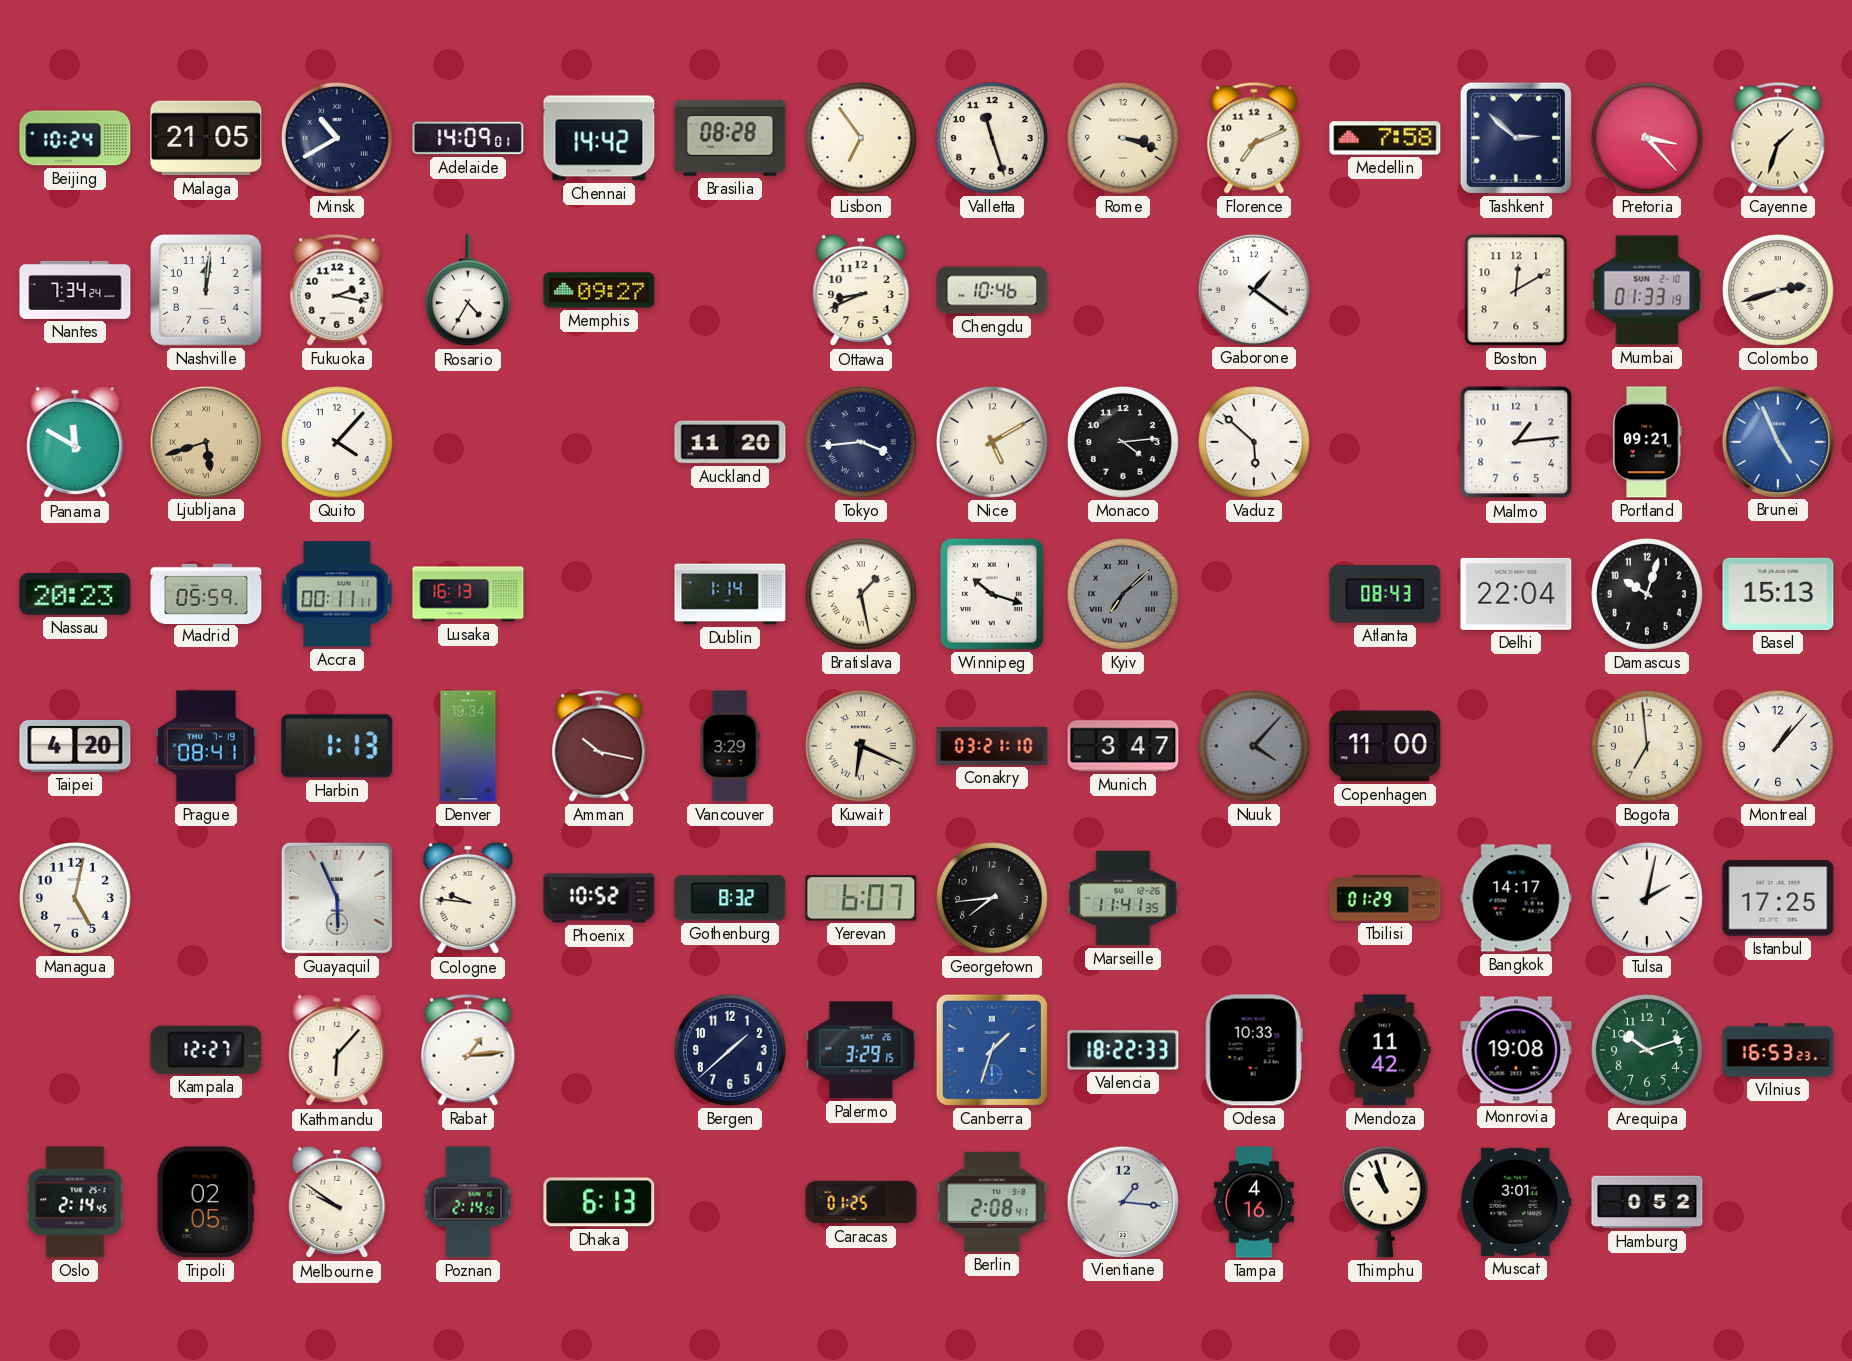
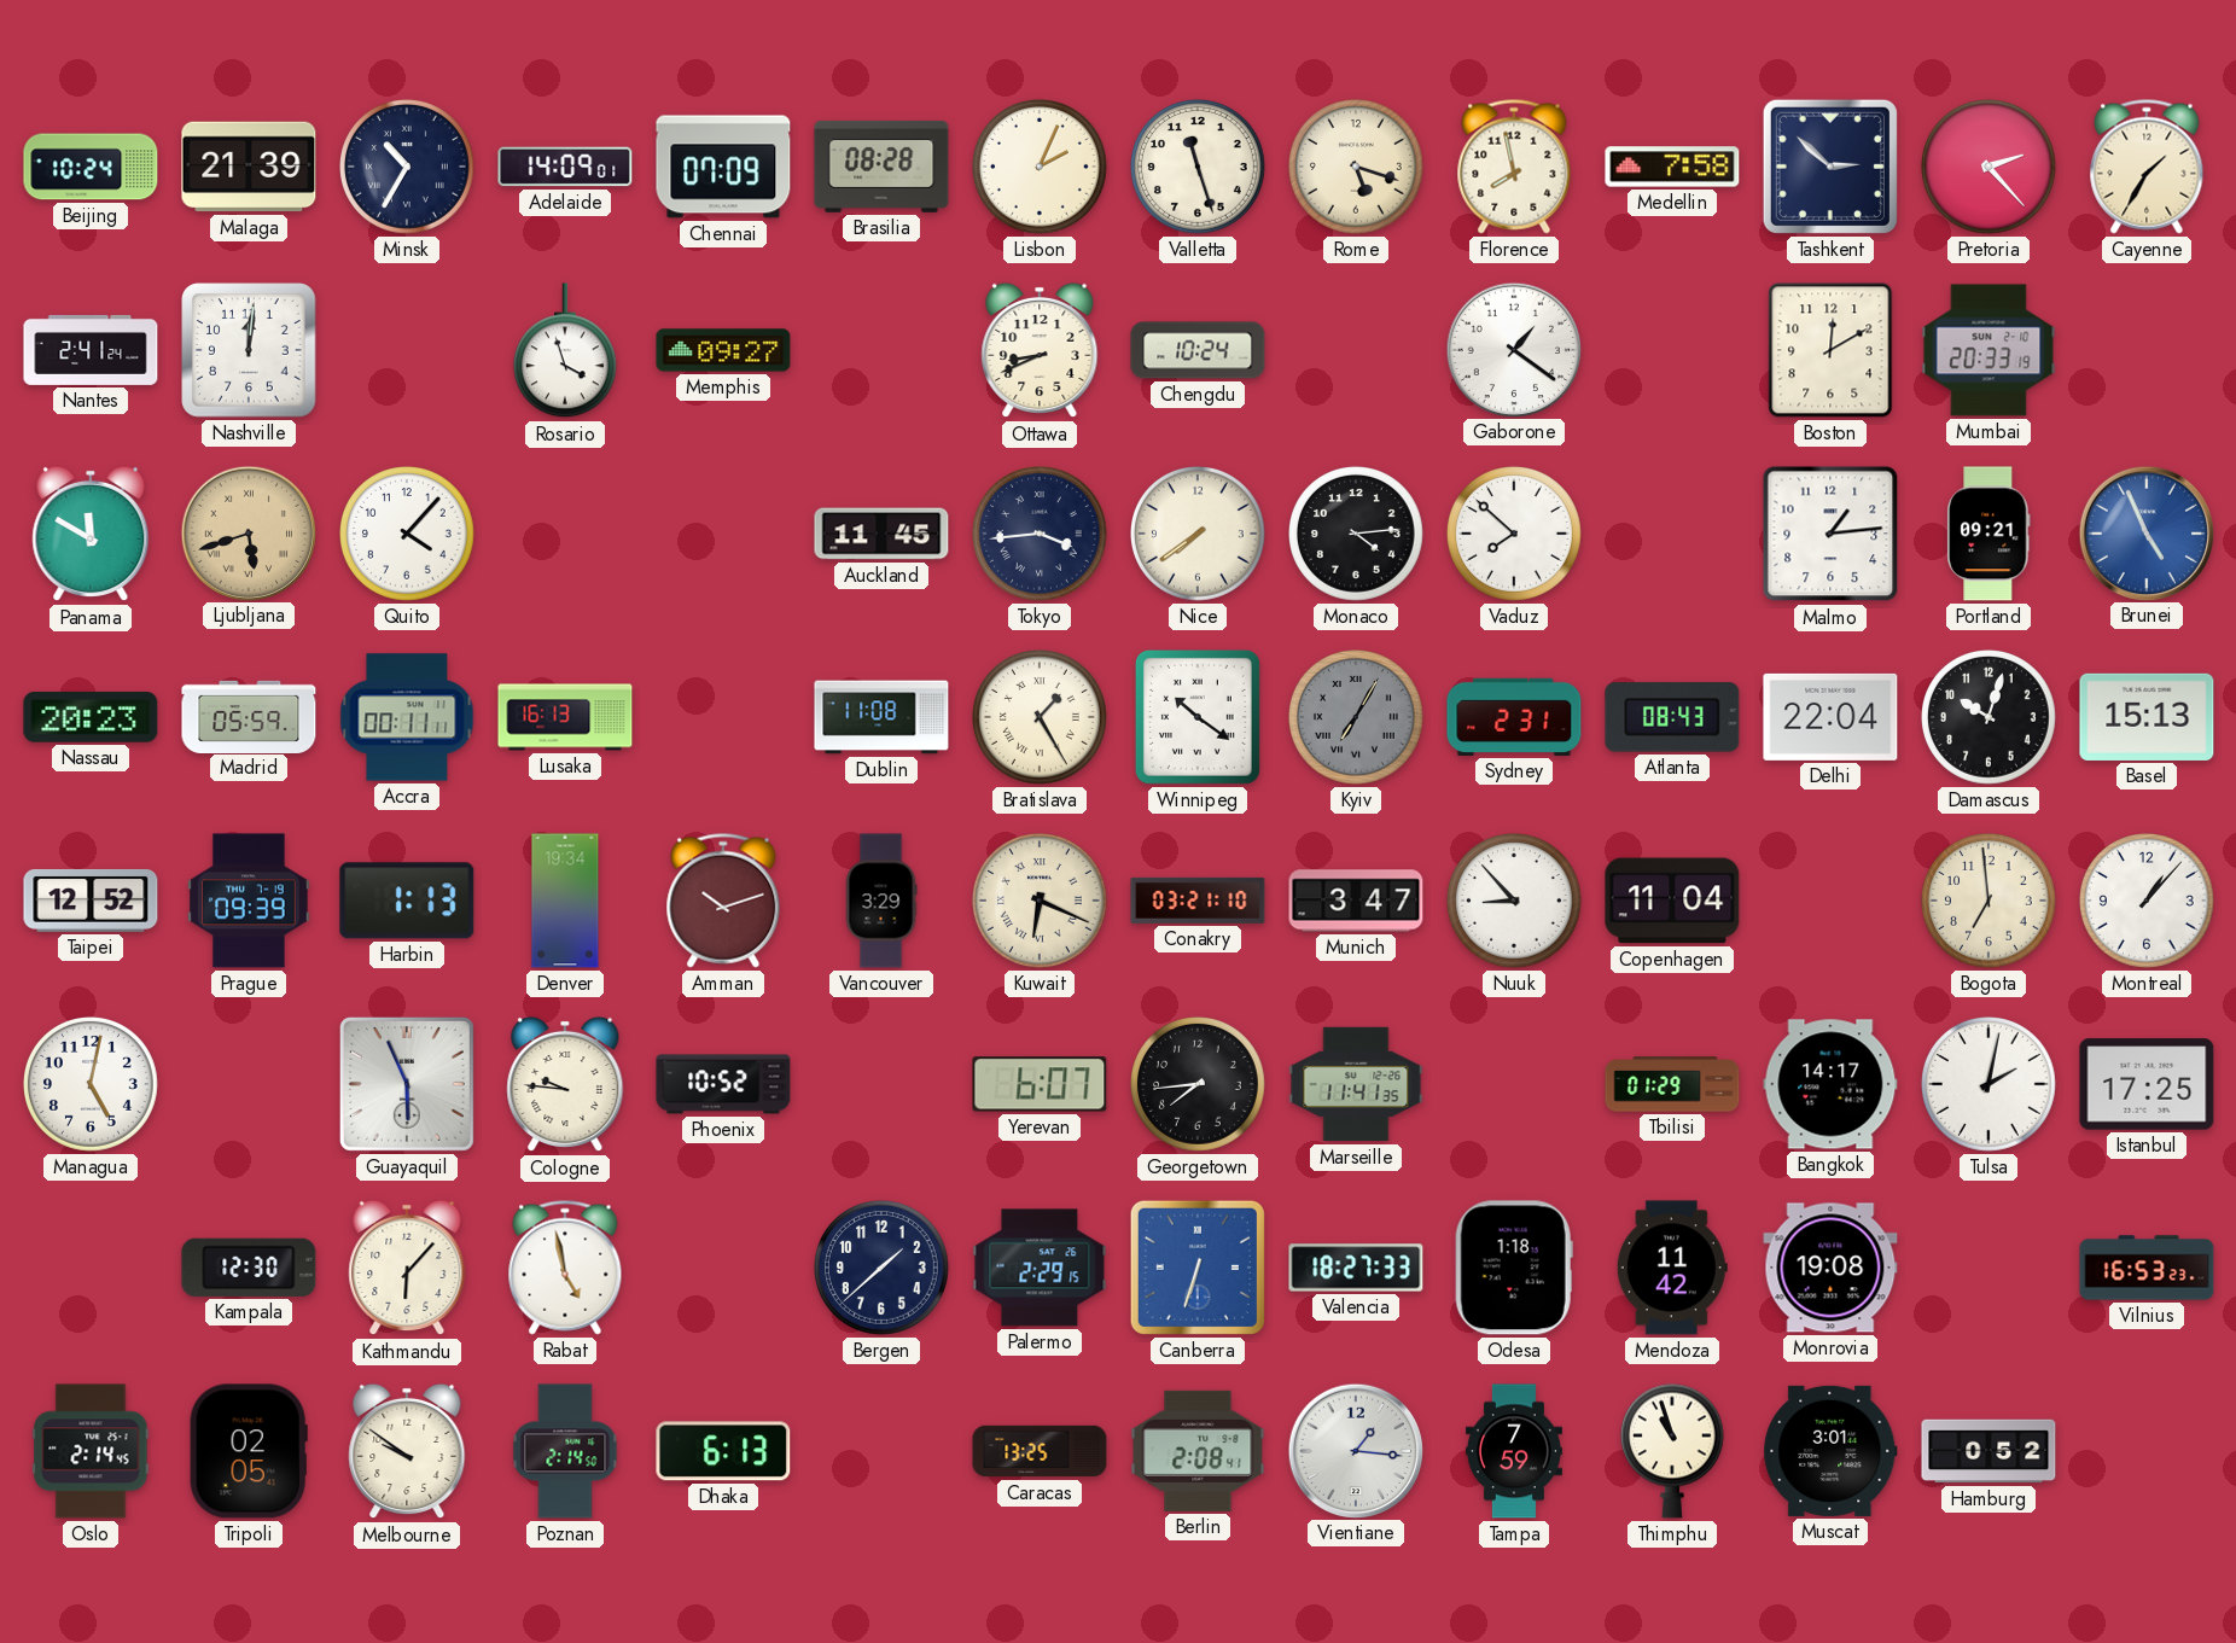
Malaga: 21:05 -> 21:39 (249, 167)
Minsk: 10:40 -> 10:35 (408, 168)
Chennai: 14:42 -> 07:09 (723, 167)
Lisbon: 6:54 -> 2:04 (1041, 168)
Rome: 3:18 -> 5:18 (1357, 168)
Florence: 7:11 -> 7:58 (1514, 167)
Pretoria: 3:23 -> 2:23 (1990, 168)
Cayenne: 1:33 -> 1:35 (2147, 167)
Nantes: 7:34 -> 2:41 (91, 350)
Fukuoka: 2:17 -> none (337, 290)
Rosario: 4:35 -> 3:57 (565, 351)
Chengdu: 10:46 -> 10:24 (1198, 350)
Mumbai: 01:33 -> 20:33 (1988, 350)
Colombo: 2:42 -> none (1779, 291)
Auckland: 11:20 -> 11:45 (881, 534)
Nice: 5:10 -> 7:39 (1199, 535)
Vaduz: 5:52 -> 7:52 (1515, 535)
Dublin: 1:14 -> 11:08 (881, 717)
Bratislava: 1:28 -> 1:25 (1041, 718)
Winnipeg: 10:18 -> 10:21 (1198, 717)
Kyiv: 7:08 -> 7:05 (1357, 718)
Sydney: none -> 2:31 (1514, 717)
Taipei: 4:20 -> 12:52 (91, 901)
Prague: 08:41 -> 09:39 (249, 901)
Amman: 10:17 -> 10:12 (723, 901)
Nuuk: 4:07 -> 8:53 (1515, 902)
Nuuk dial: grey -> white (1515, 902)
Copenhagen: 11:00 -> 11:04 (1672, 901)
Gothenburg: 8:32 -> none (730, 898)
Kampala: 12:27 -> 12:30 (249, 1268)
Rabat: 1:14 -> 4:58 (565, 1268)
Palermo: 3:29 -> 2:29 (1040, 1268)
Canberra: 1:33 -> 6:33 (1198, 1268)
Valencia: 18:22 -> 18:27 (1356, 1268)
Odesa: 10:33 -> 1:18 (1514, 1268)
Arequipa: 10:12 -> none (1648, 1051)
Caracas: 01:25 -> 13:25 (1040, 1451)
Tampa: 4:16 -> 7:59 (1514, 1451)
